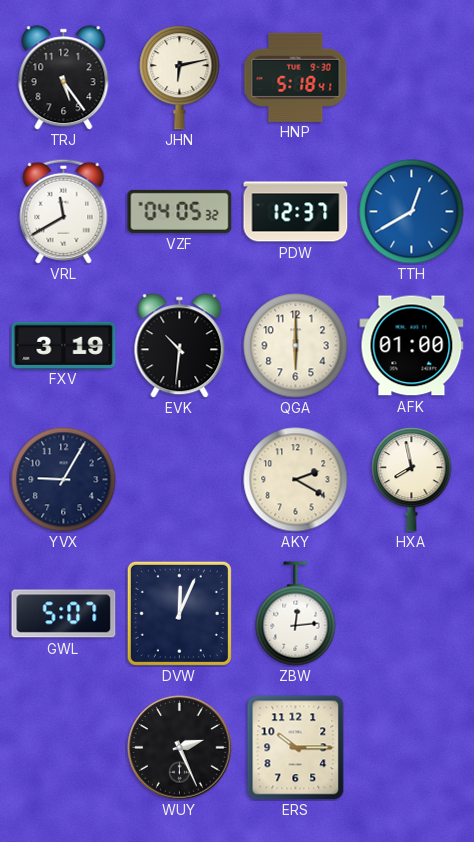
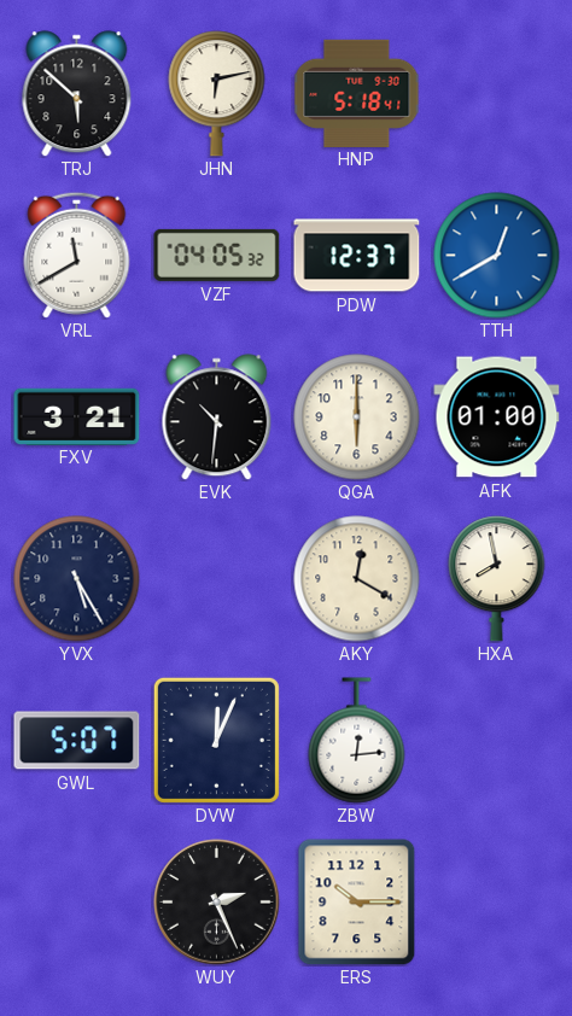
TRJ: 5:24 -> 5:52 (77, 94)
FXV: 3:19 -> 3:21 (77, 416)
YVX: 9:05 -> 5:25 (77, 579)
AKY: 2:20 -> 12:20 (357, 579)
